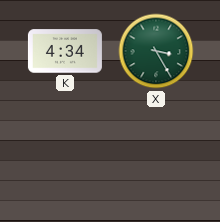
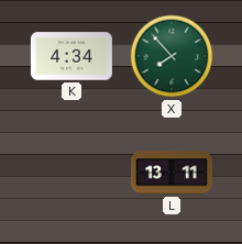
X: 3:25 -> 7:53 (172, 56)
L: none -> 13:11 (172, 173)
